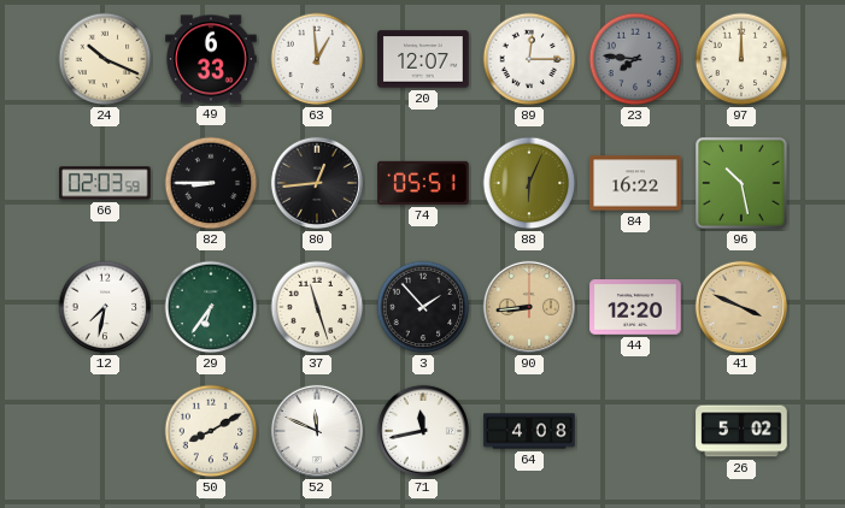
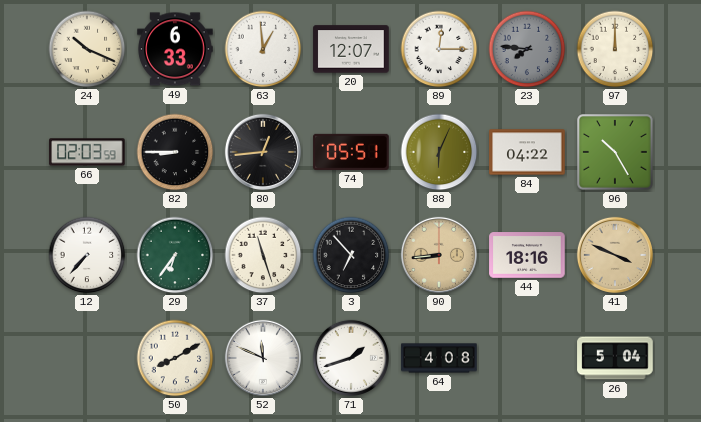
84: 16:22 -> 04:22 (527, 152)
96: 10:28 -> 10:25 (615, 152)
12: 7:32 -> 7:37 (87, 255)
3: 1:53 -> 6:53 (351, 255)
44: 12:20 -> 18:16 (527, 255)
71: 11:43 -> 1:42 (351, 358)
26: 5:02 -> 5:04 (615, 358)
